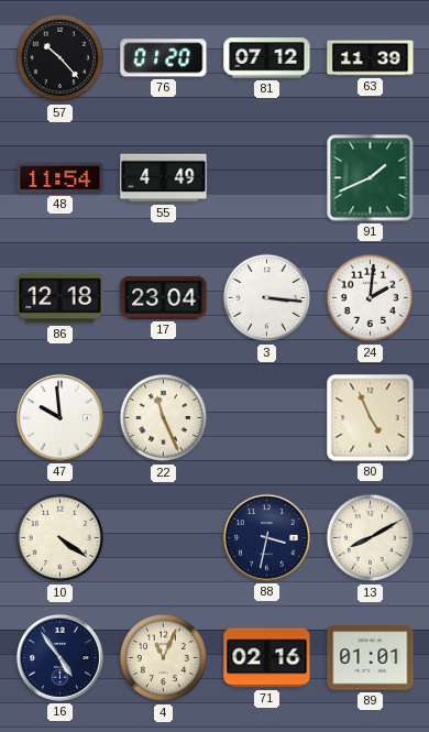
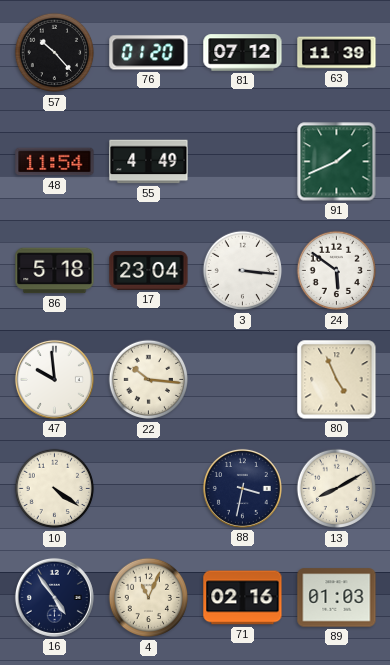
86: 12:18 -> 5:18 (55, 271)
24: 2:01 -> 5:51 (337, 271)
22: 11:26 -> 10:16 (149, 380)
89: 01:01 -> 01:03 (337, 598)
